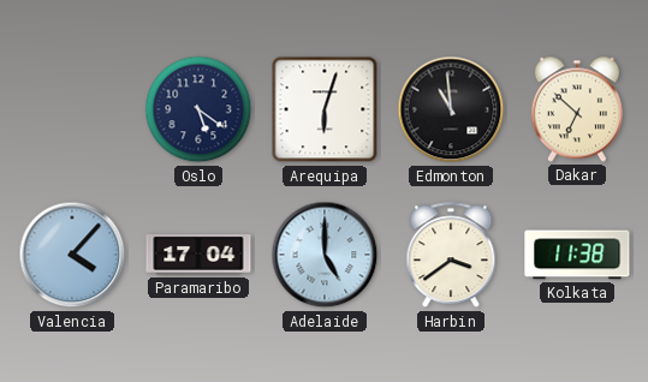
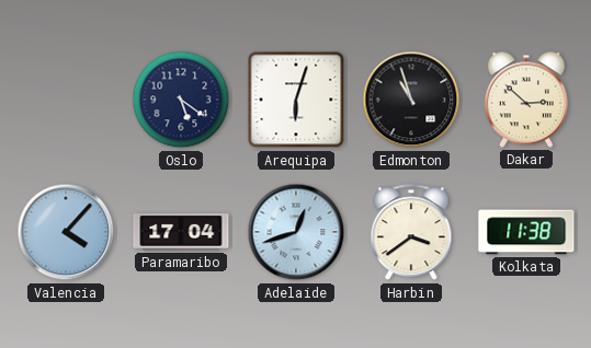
Edmonton: 10:59 -> 10:57 (411, 100)
Dakar: 6:52 -> 2:52 (526, 100)
Adelaide: 5:00 -> 12:42 (296, 232)
